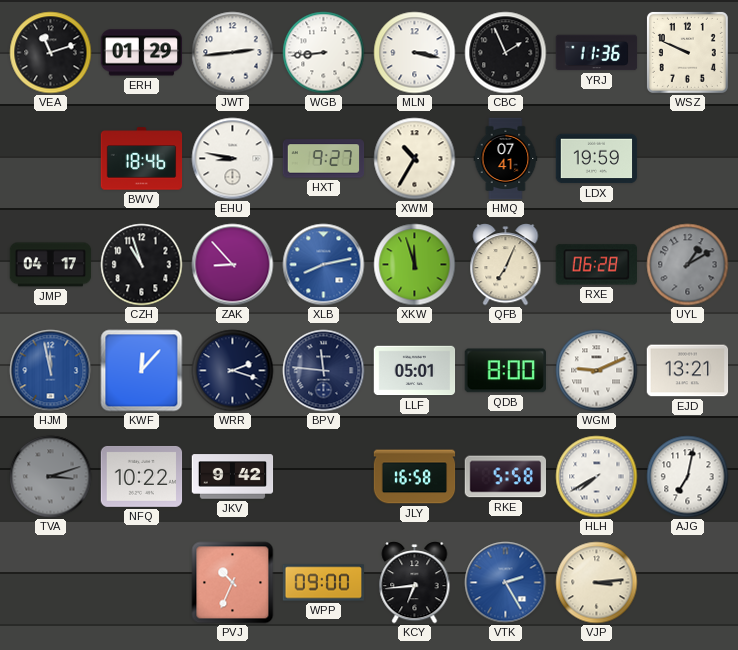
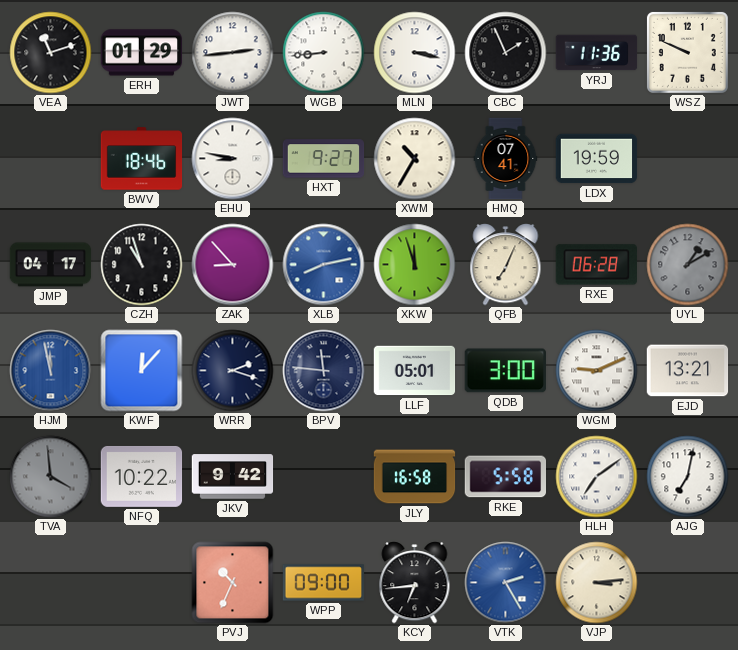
QDB: 8:00 -> 3:00 (505, 371)
TVA: 3:12 -> 3:59 (51, 477)
HLH: 7:40 -> 7:09 (597, 477)
